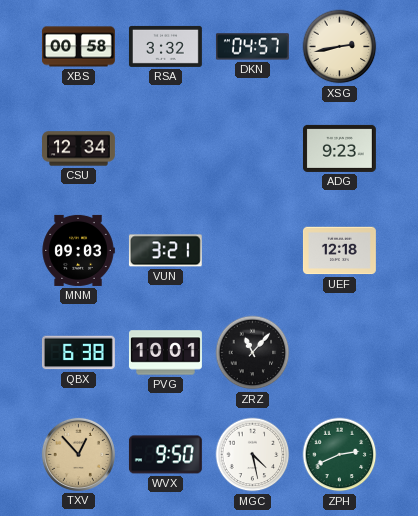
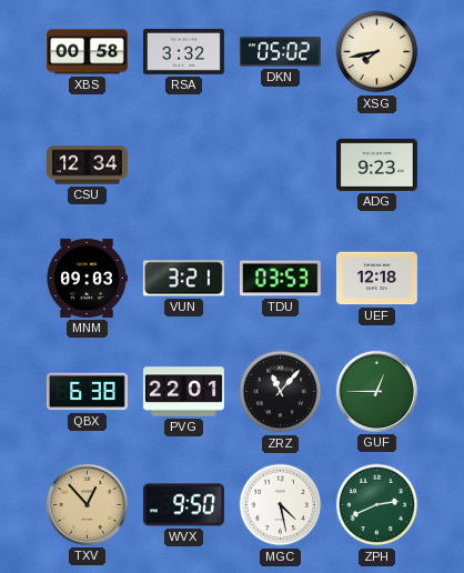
DKN: 04:57 -> 05:02 (280, 52)
XSG: 2:43 -> 7:43 (377, 52)
TDU: none -> 03:53 (280, 279)
PVG: 10:01 -> 22:01 (183, 392)
GUF: none -> 12:45 (376, 391)
